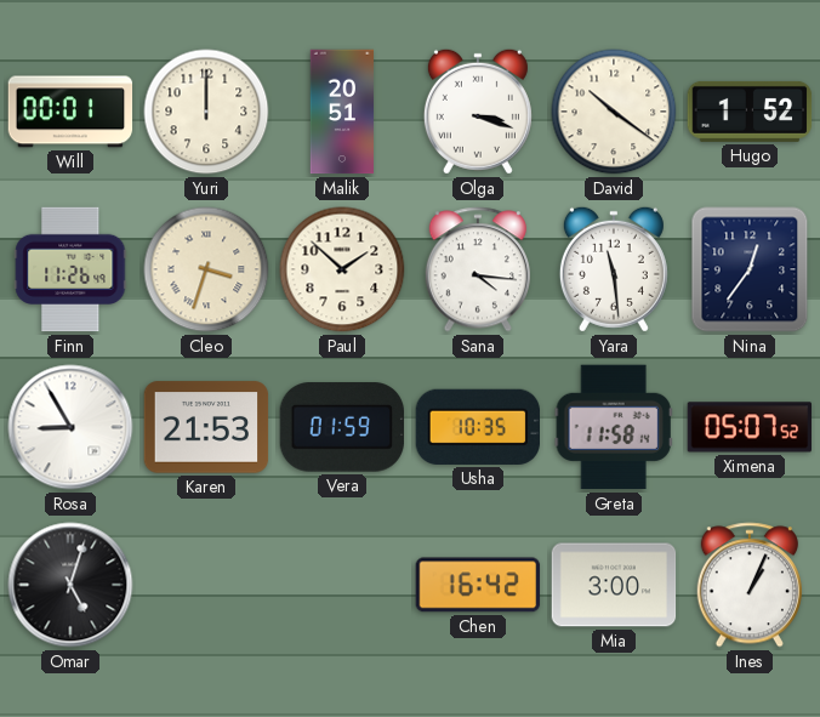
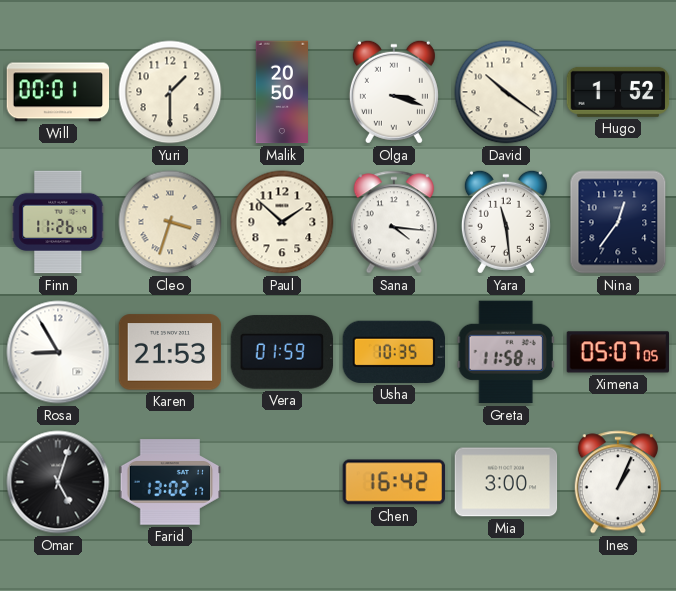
Yuri: 12:00 -> 1:30 (170, 92)
Malik: 20:51 -> 20:50 (282, 92)
Ximena: 05:07:52 -> 05:07:05 (618, 352)
Farid: none -> 13:02 (170, 482)
